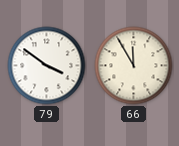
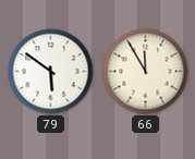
79: 3:51 -> 5:51 (51, 72)
